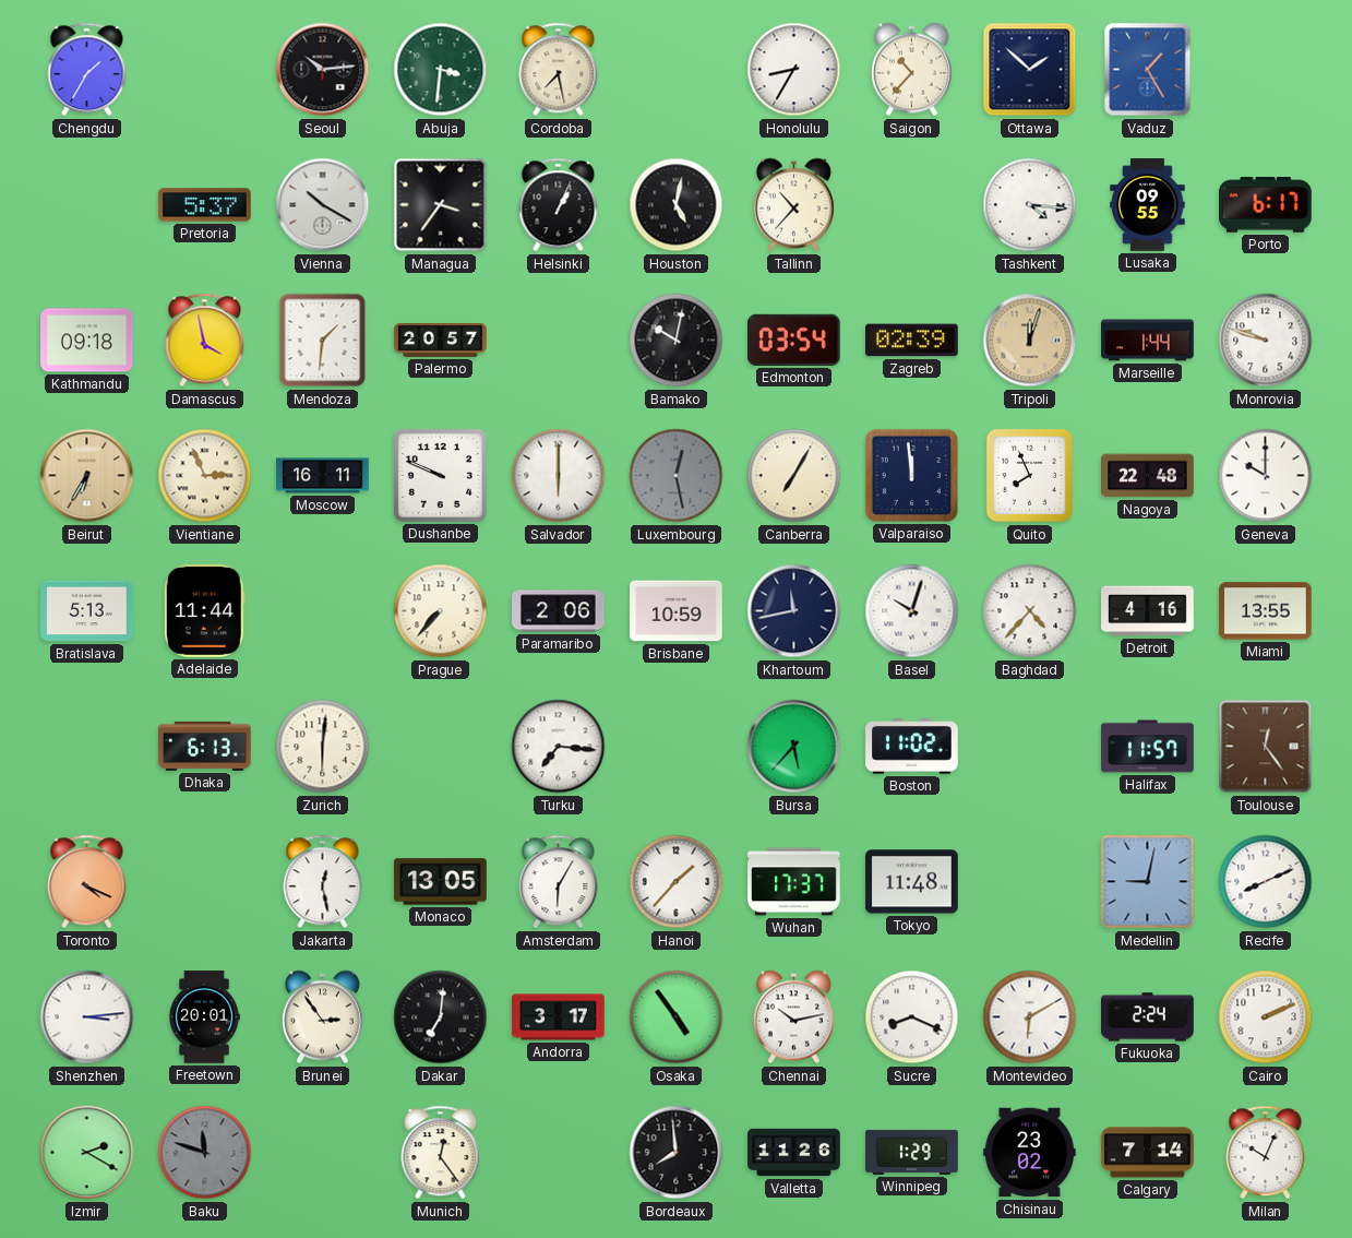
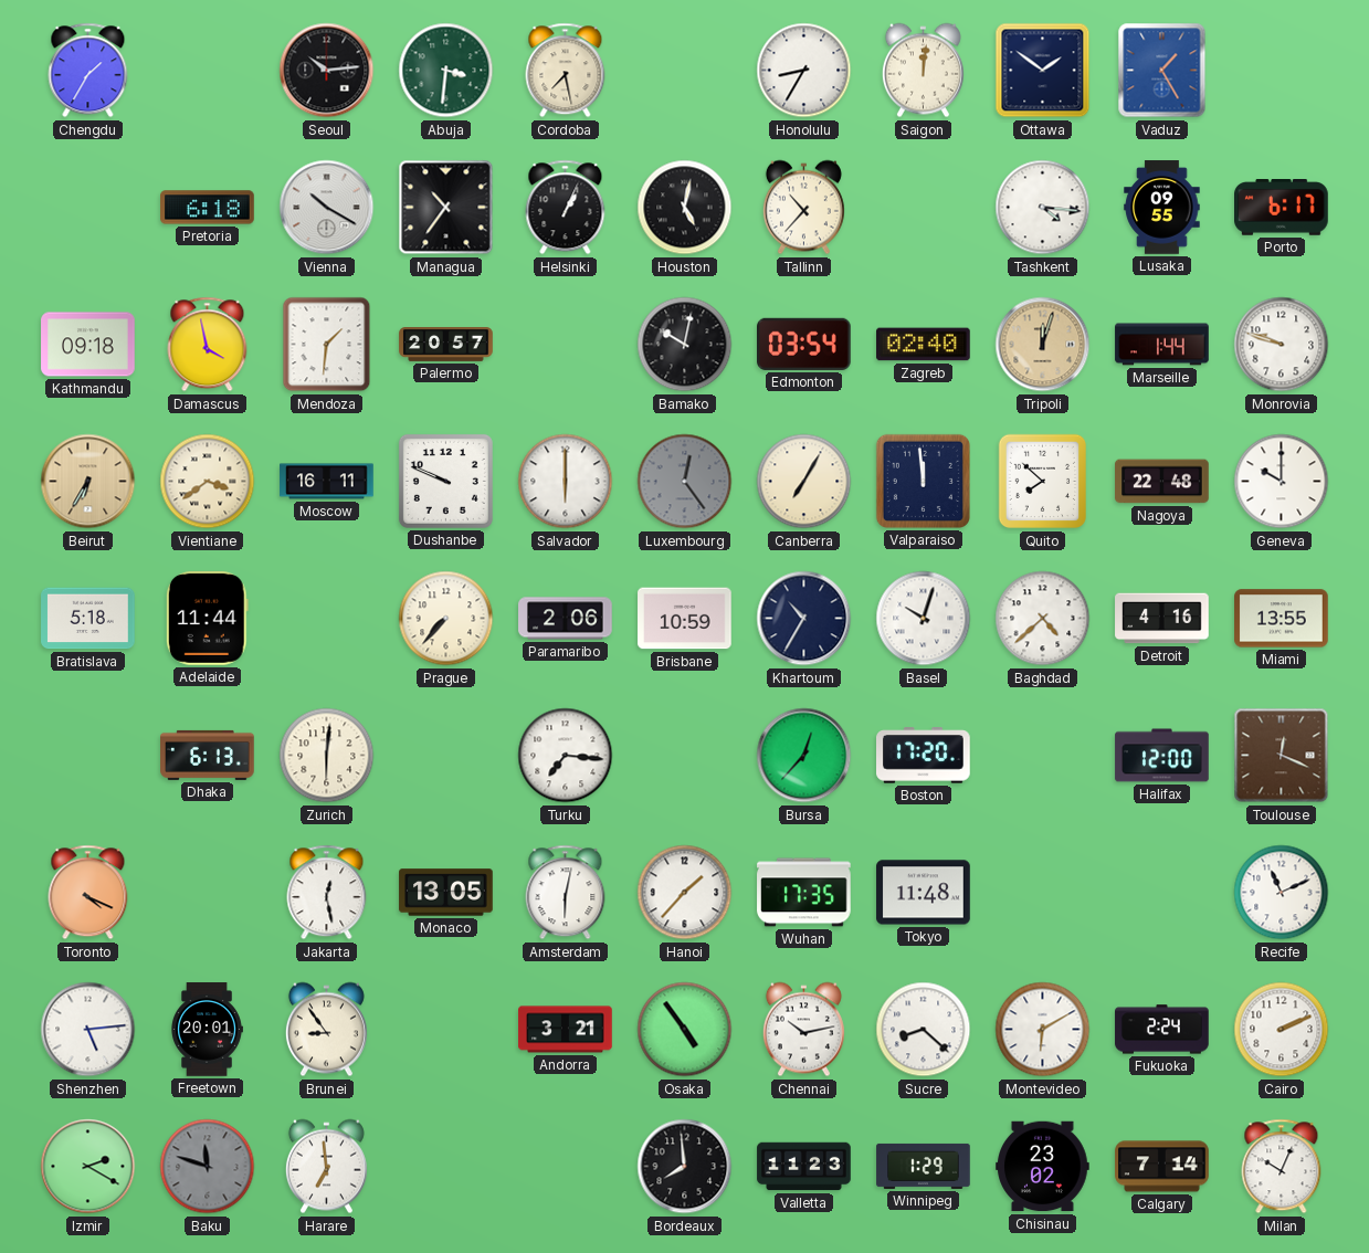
Saigon: 10:37 -> 12:01 (923, 71)
Ottawa: 1:52 -> 1:51 (1043, 71)
Pretoria: 5:37 -> 6:18 (208, 208)
Managua: 3:36 -> 10:36 (446, 208)
Zagreb: 02:39 -> 02:40 (924, 345)
Vientiane: 2:56 -> 3:39 (208, 482)
Luxembourg: 12:28 -> 12:24 (685, 482)
Quito: 7:56 -> 7:52 (1042, 482)
Bratislava: 5:13 -> 5:18 (88, 619)
Khartoum: 11:43 -> 10:35 (804, 619)
Baghdad: 4:37 -> 4:38 (1043, 619)
Bursa: 5:37 -> 12:37 (804, 756)
Boston: 11:02 -> 17:20 (924, 756)
Halifax: 11:57 -> 12:00 (1162, 756)
Toulouse: 12:24 -> 12:19 (1282, 756)
Amsterdam: 6:05 -> 6:02 (566, 893)
Wuhan: 17:37 -> 17:35 (804, 893)
Medellin: 9:02 -> none (1148, 882)
Recife: 8:11 -> 11:11 (1282, 893)
Shenzhen: 3:14 -> 5:14 (88, 1030)
Brunei: 2:54 -> 8:54 (326, 1030)
Dakar: 7:01 -> none (441, 1017)
Andorra: 3:17 -> 3:21 (566, 1030)
Sucre: 8:19 -> 8:22 (924, 1030)
Harare: none -> 6:59 (326, 1167)
Munich: 12:24 -> none (441, 1153)
Valletta: 11:26 -> 11:23 (804, 1167)
